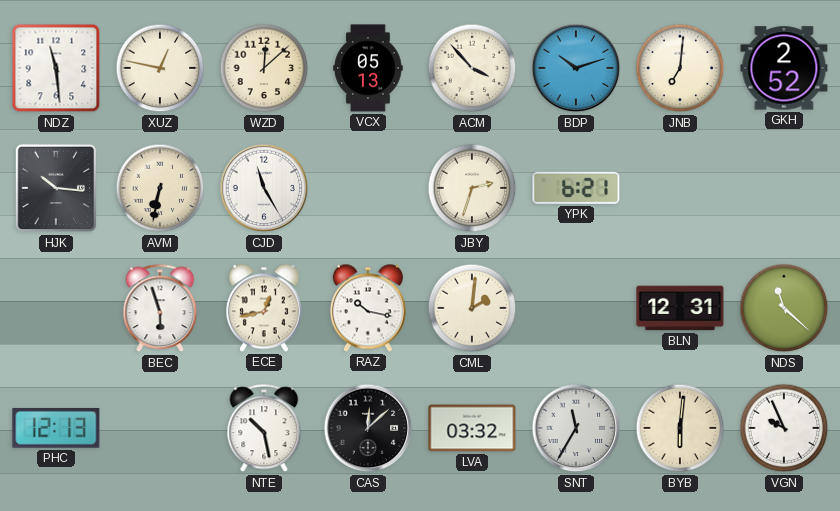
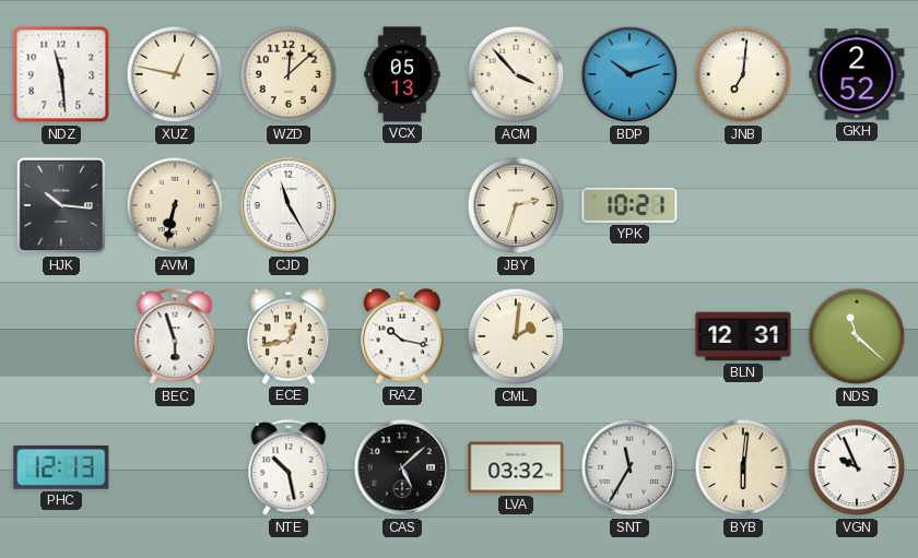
YPK: 6:21 -> 10:21 (629, 205)
CAS: 12:08 -> 5:08 (402, 467)
